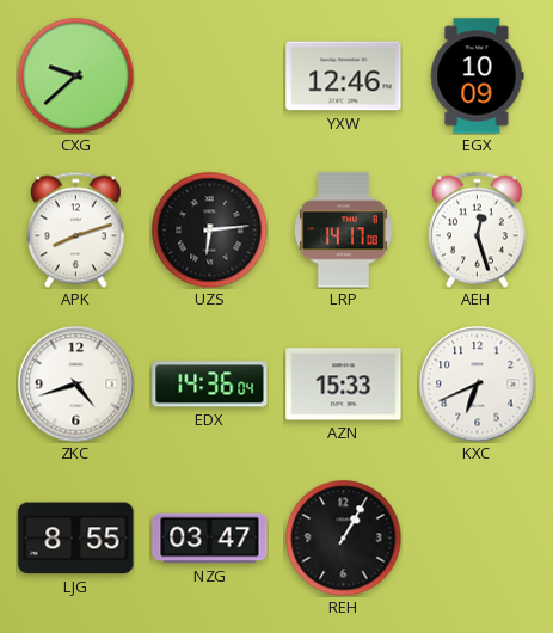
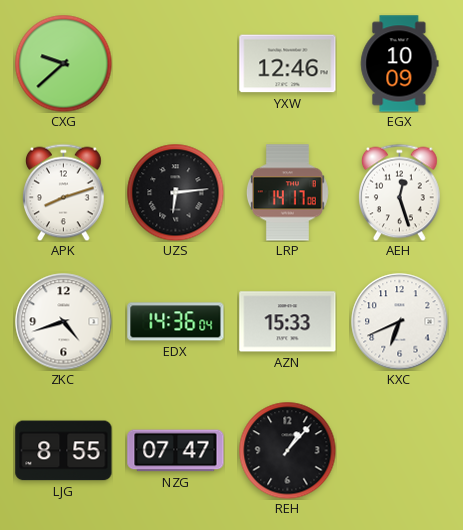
NZG: 03:47 -> 07:47 (176, 451)
REH: 1:05 -> 1:07 (287, 450)
